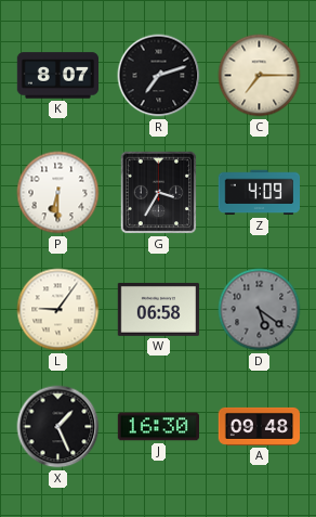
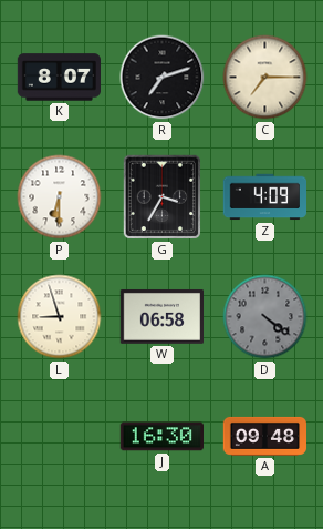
L: 9:06 -> 8:57 (60, 317)
D: 5:21 -> 4:21 (265, 317)
X: 1:26 -> none (58, 427)
